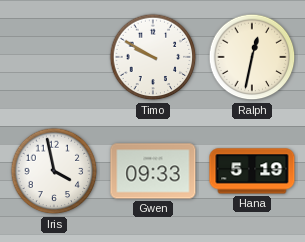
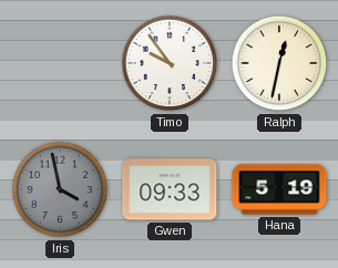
Timo: 9:50 -> 9:54 (170, 63)
Iris dial: white -> grey (60, 189)
